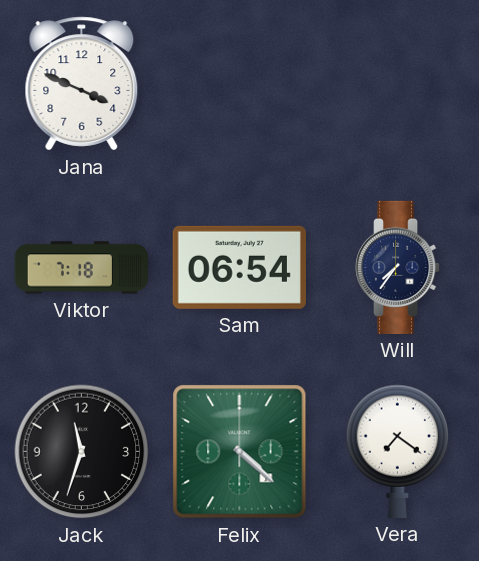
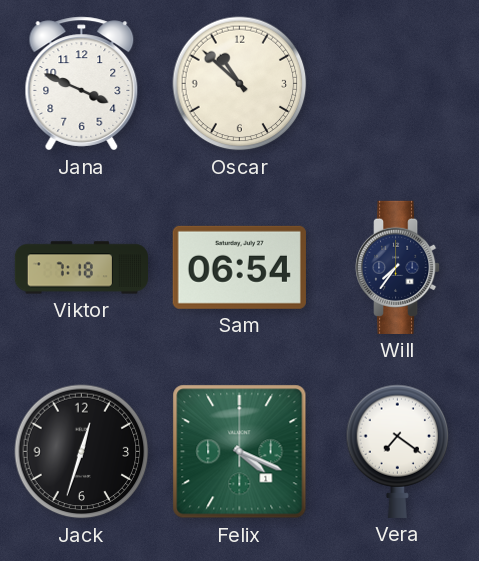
Oscar: none -> 10:52 (240, 84)
Jack: 11:33 -> 12:33 (82, 452)
Felix: 4:22 -> 4:19 (240, 452)
